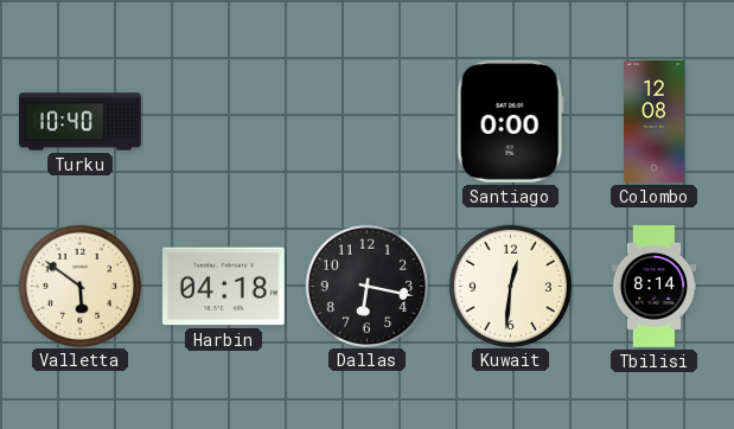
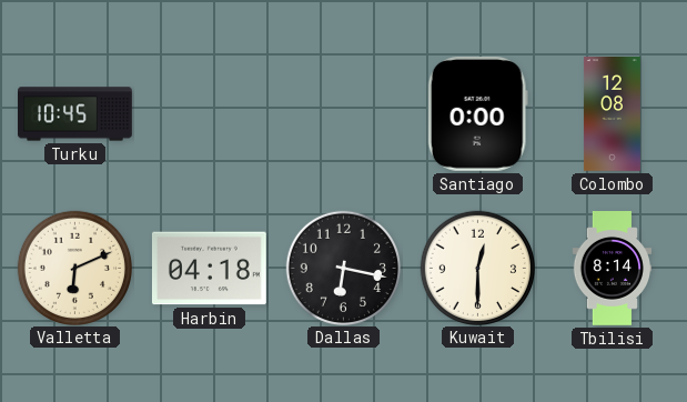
Turku: 10:40 -> 10:45 (75, 114)
Valletta: 5:51 -> 6:11 (74, 268)
Kuwait: 12:31 -> 12:30 (477, 268)
